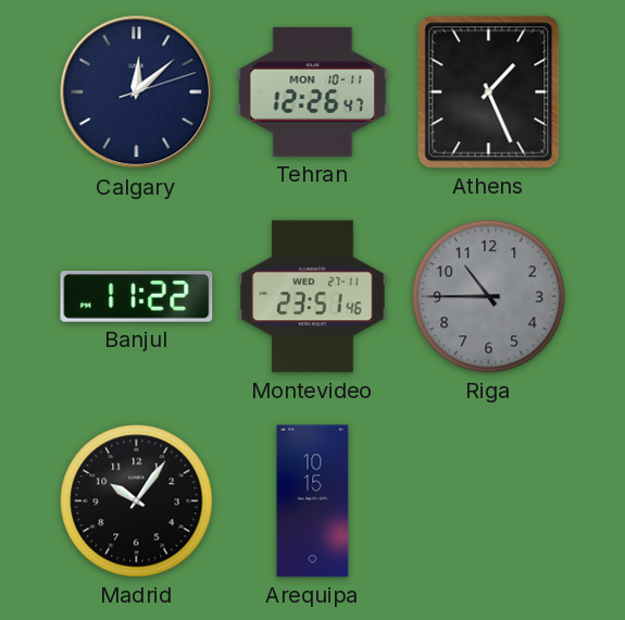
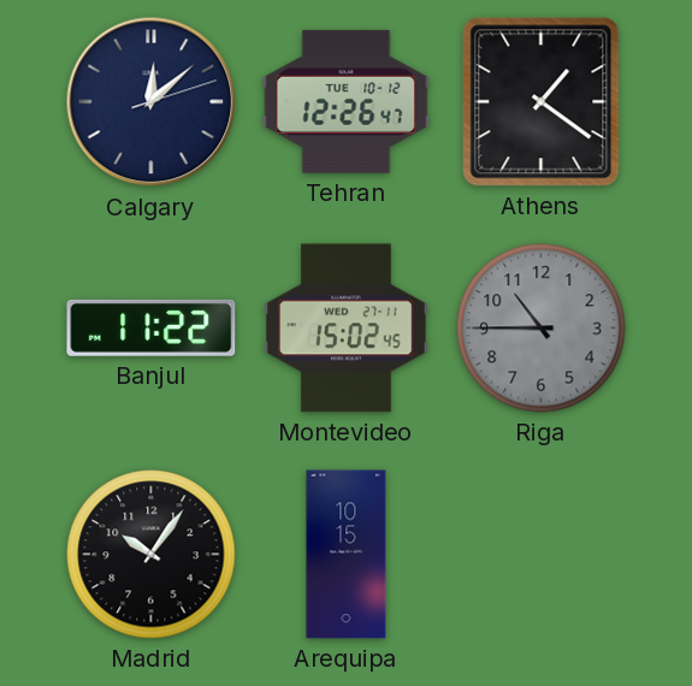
Tehran date: MON 10-11 -> TUE 10-12 (347, 101)
Athens: 1:26 -> 1:21 (542, 102)
Montevideo: 23:51 -> 15:02 (347, 329)
